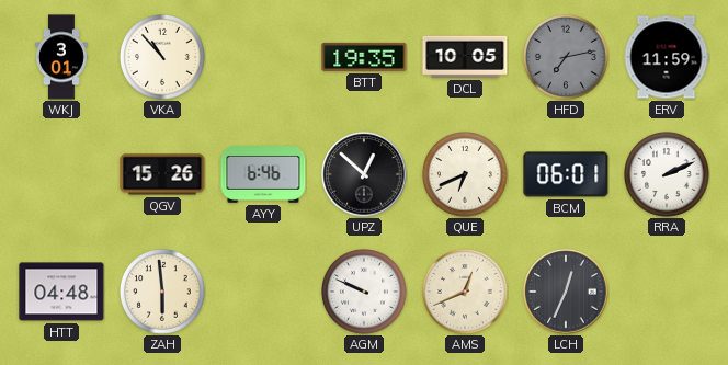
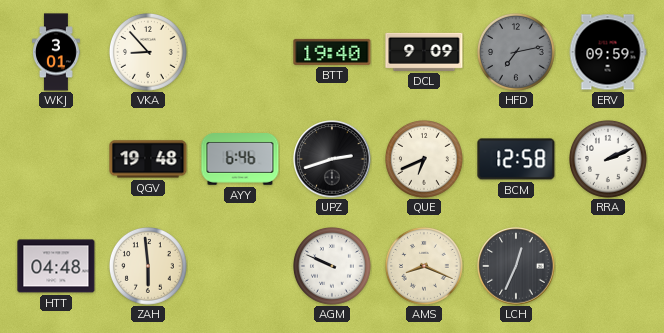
VKA: 10:53 -> 8:53 (149, 53)
BTT: 19:35 -> 19:40 (332, 52)
DCL: 10:05 -> 9:09 (424, 52)
ERV: 11:59 -> 09:59 (608, 52)
QGV: 15:26 -> 19:48 (148, 159)
UPZ: 12:52 -> 2:42 (332, 159)
BCM: 06:01 -> 12:58 (516, 159)
AMS: 12:41 -> 8:19 (425, 267)
